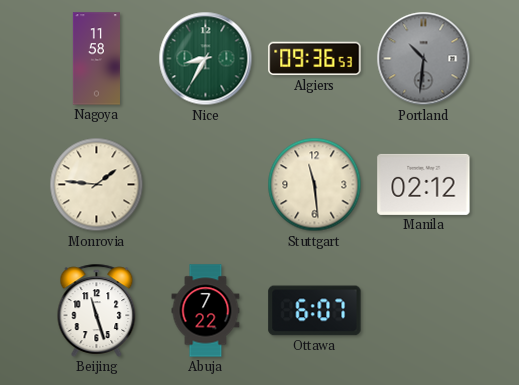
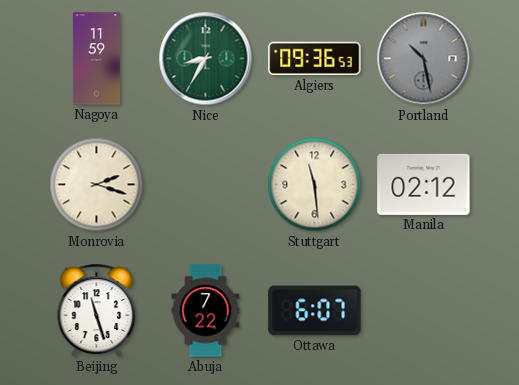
Nagoya: 11:58 -> 11:59 (96, 59)
Portland: 10:31 -> 10:28 (424, 59)
Monrovia: 1:46 -> 2:18 (97, 185)
